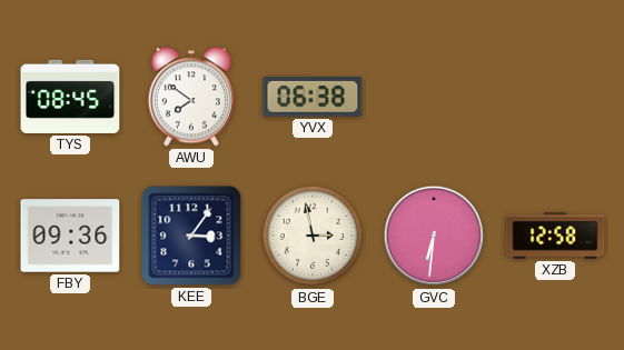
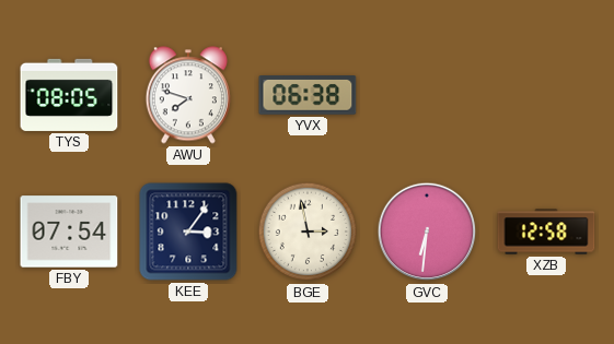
TYS: 08:45 -> 08:05 (69, 95)
AWU: 7:51 -> 7:48 (188, 95)
FBY: 09:36 -> 07:54 (69, 232)
